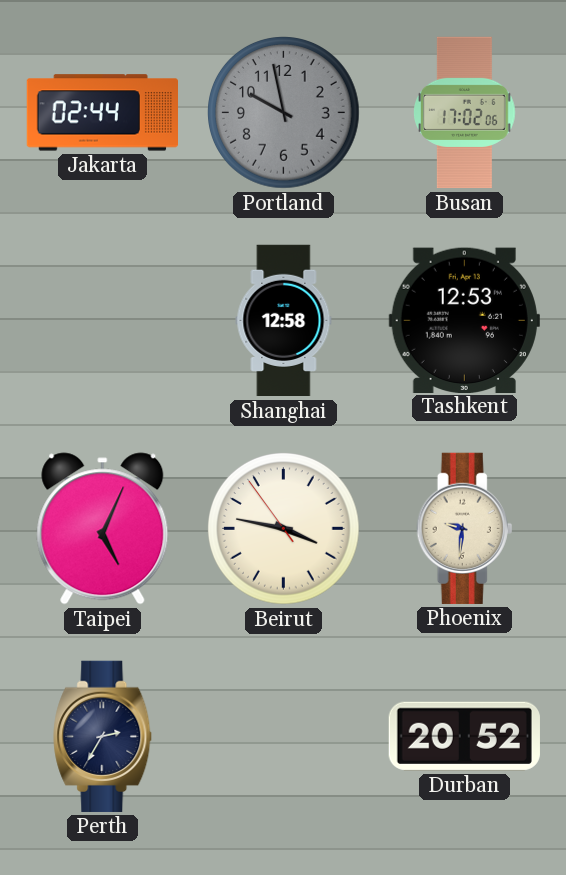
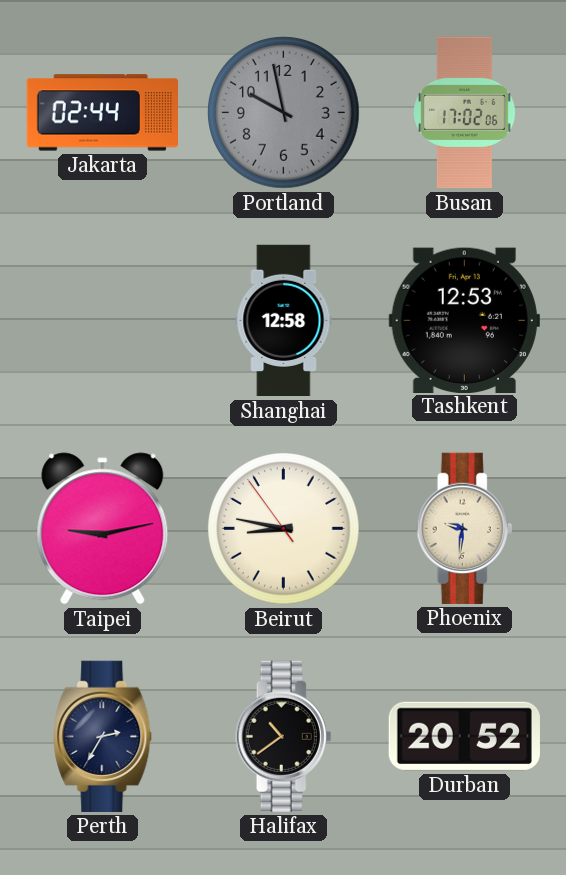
Taipei: 5:04 -> 9:13 (103, 529)
Beirut: 3:46 -> 8:46 (284, 529)
Halifax: none -> 10:39 (284, 736)
